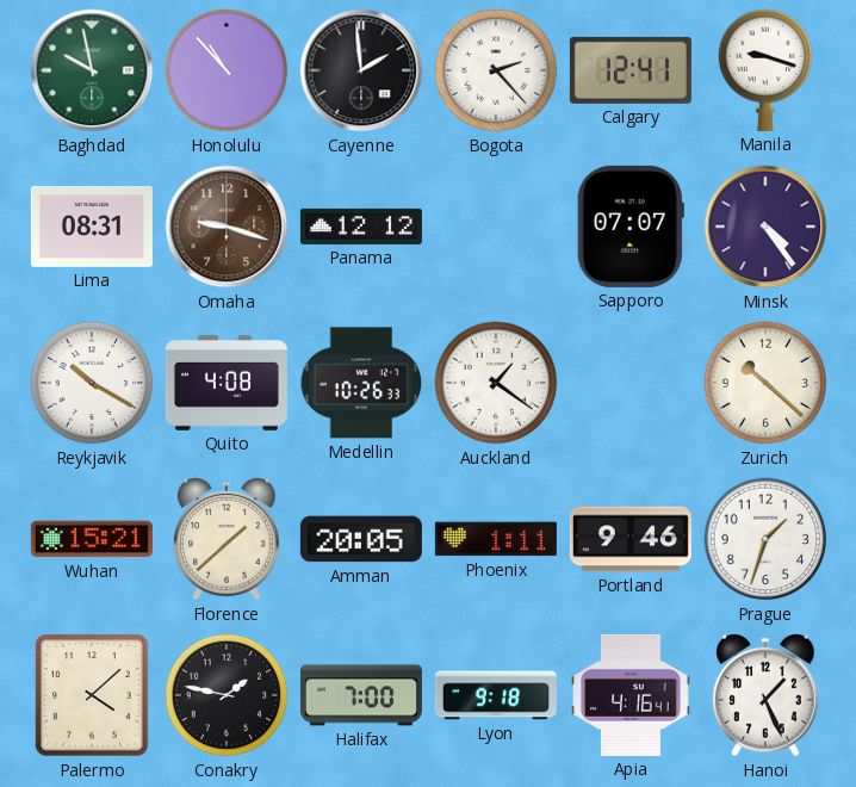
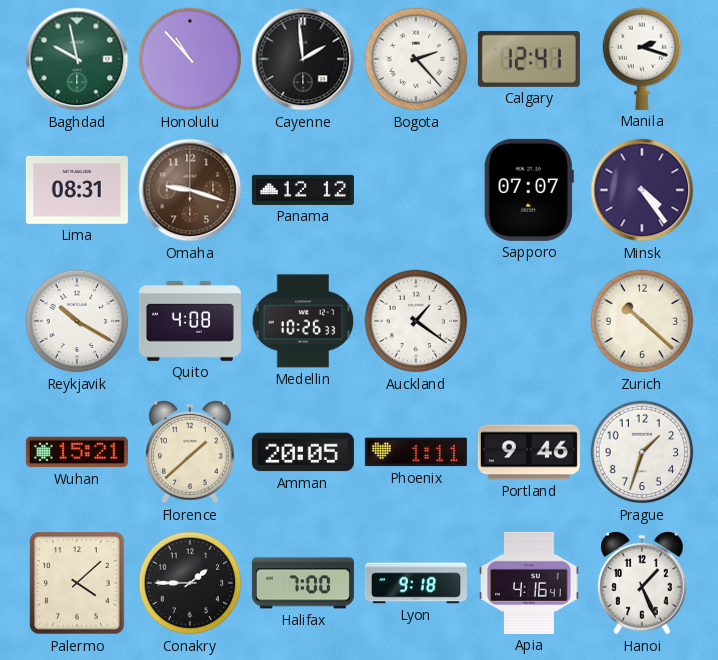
Manila: 9:18 -> 2:18 (642, 59)
Conakry: 1:47 -> 1:45 (190, 583)
